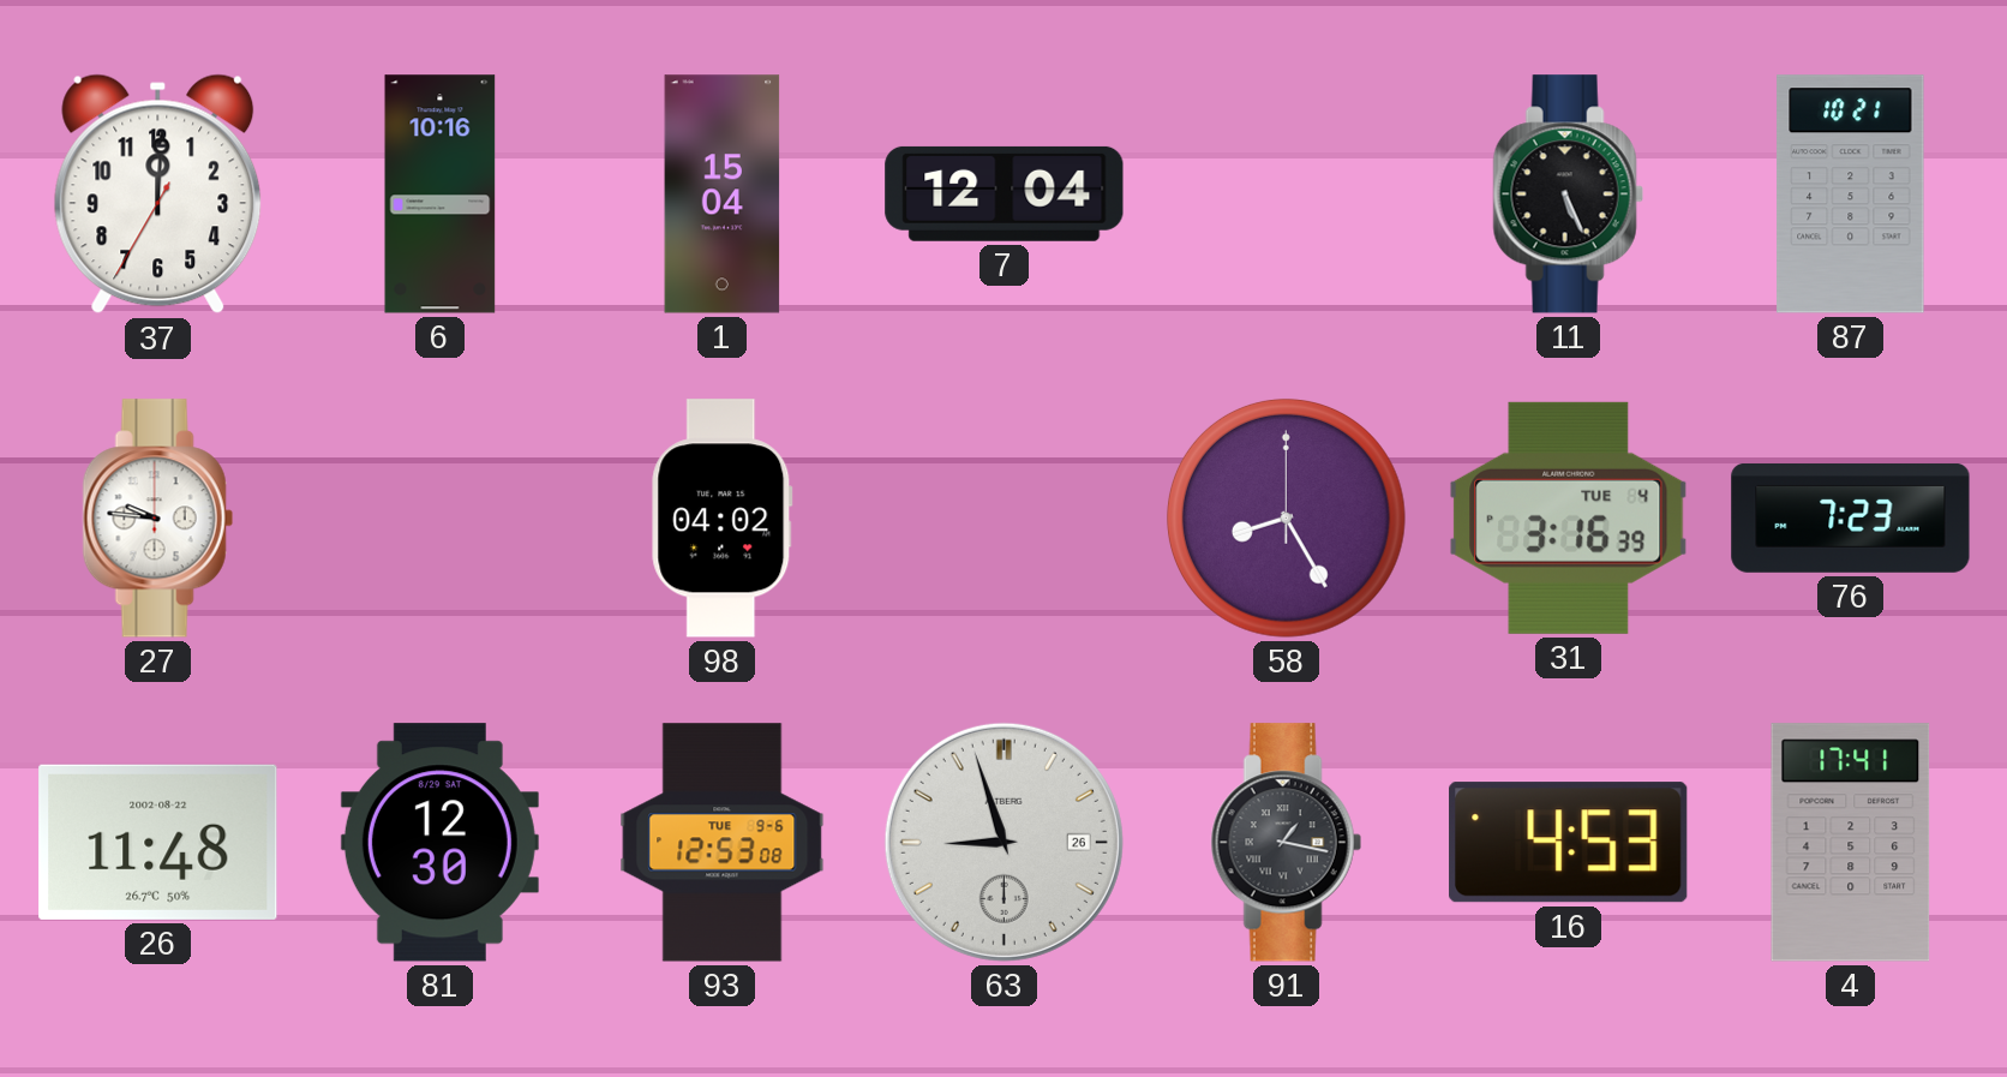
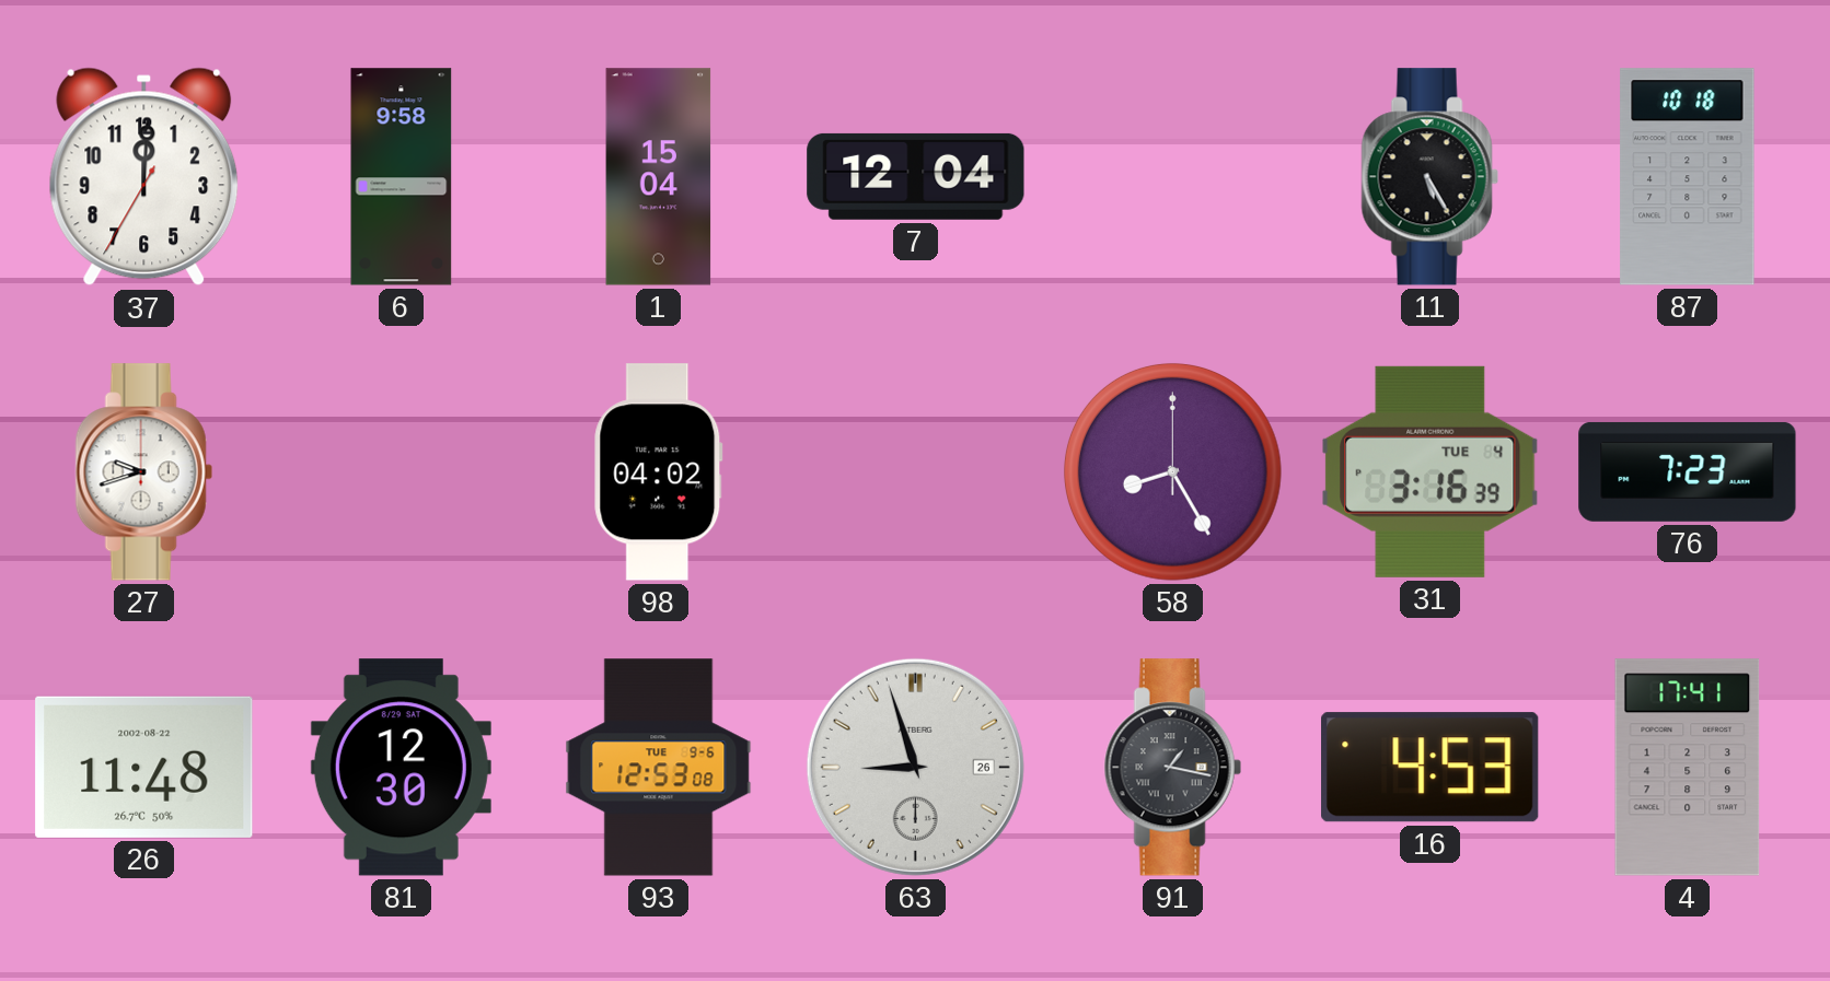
6: 10:16 -> 9:58 (402, 177)
11: 5:26 -> 5:25 (1429, 177)
87: 10:21 -> 10:18 (1688, 177)
27: 9:46 -> 9:42 (143, 472)
